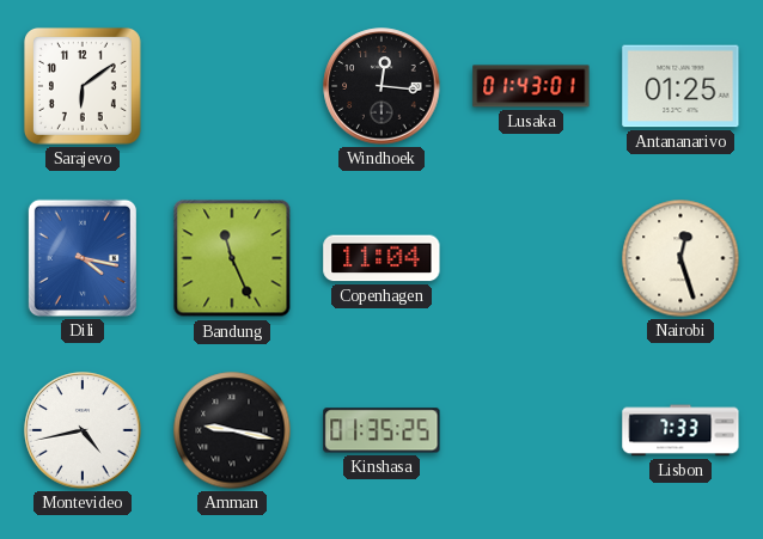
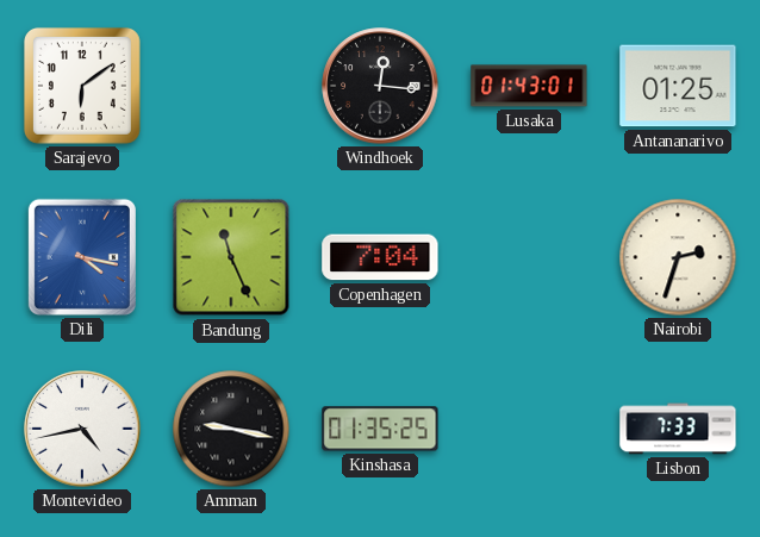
Copenhagen: 11:04 -> 7:04 (380, 257)
Nairobi: 12:27 -> 2:33 (678, 257)
